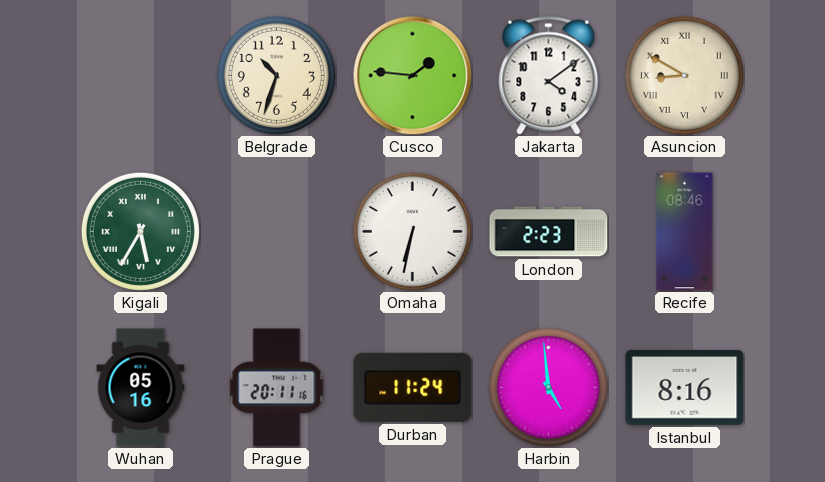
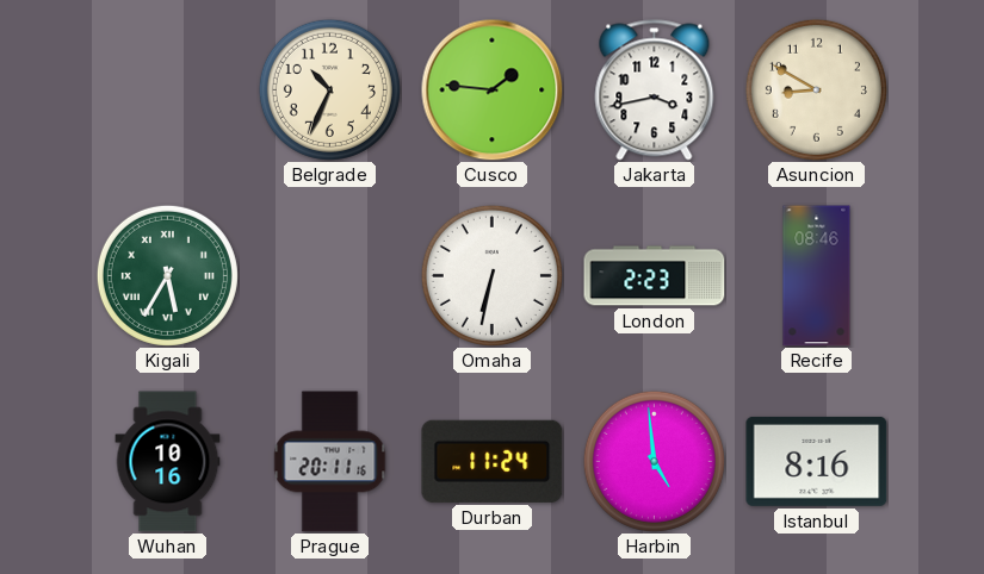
Belgrade: 10:33 -> 10:34 (329, 89)
Jakarta: 4:09 -> 3:43 (655, 91)
Asuncion numerals: Roman -> Arabic (816, 89)
Wuhan: 05:16 -> 10:16 (168, 462)
